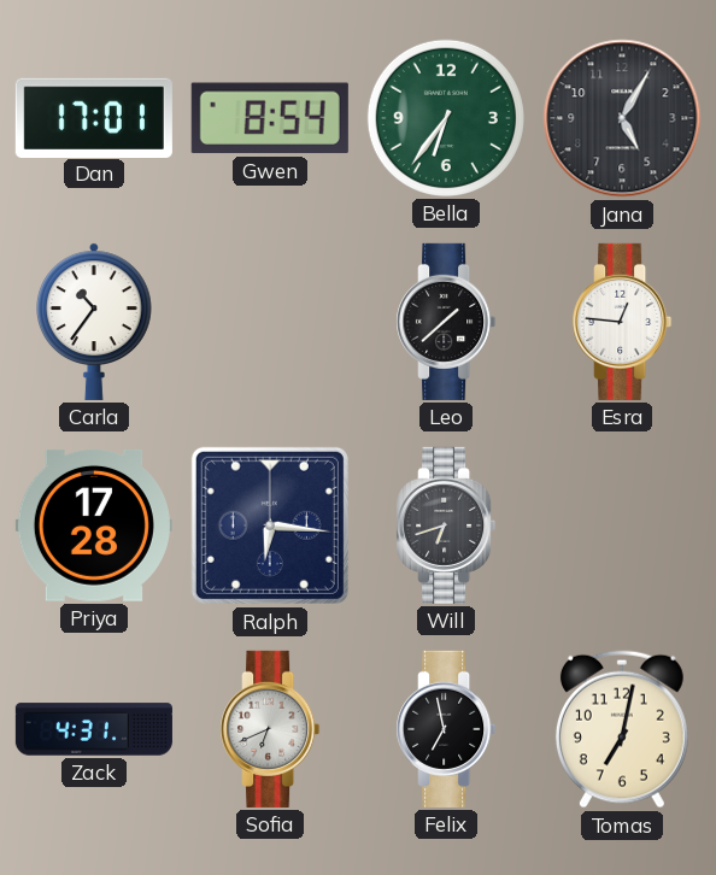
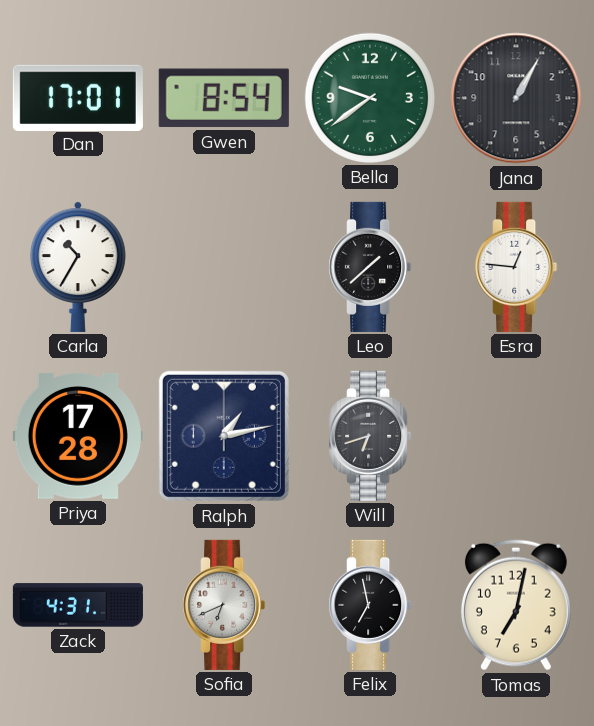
Bella: 6:36 -> 9:39 (370, 98)
Jana: 5:05 -> 1:05 (516, 98)
Carla: 10:36 -> 10:35 (79, 267)
Ralph: 6:16 -> 1:13 (224, 436)
